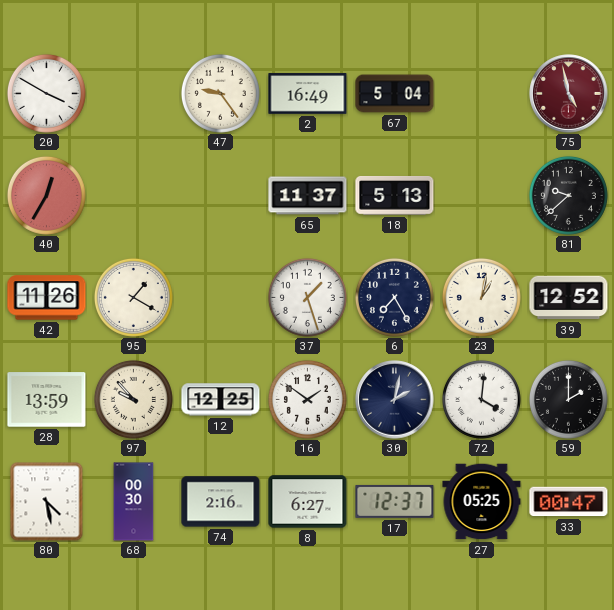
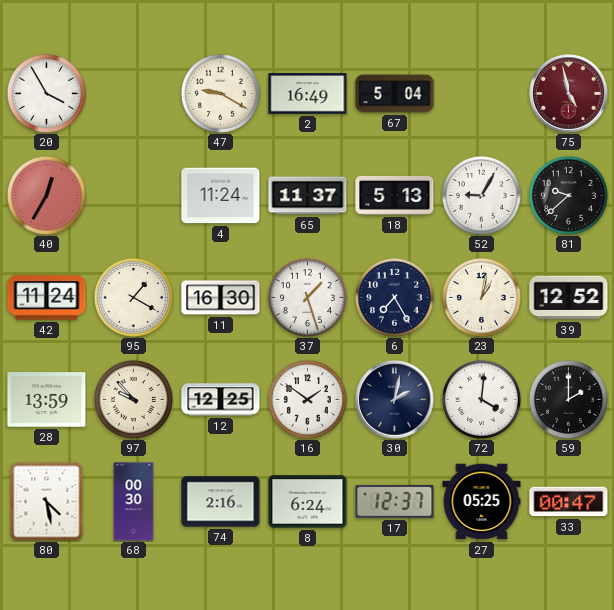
20: 3:50 -> 3:55 (46, 93)
47: 9:24 -> 9:20 (220, 93)
4: none -> 11:24 (221, 196)
52: none -> 9:05 (481, 195)
42: 11:26 -> 11:24 (47, 298)
11: none -> 16:30 (221, 298)
8: 6:27 -> 6:24 (308, 502)
